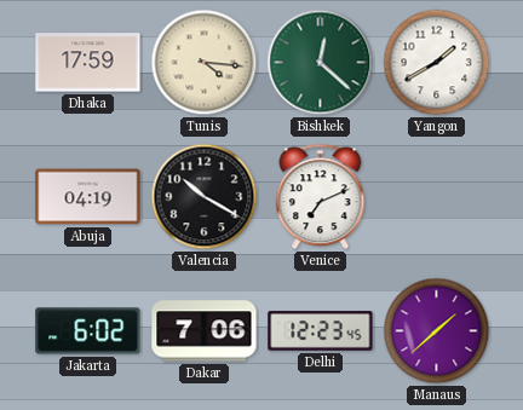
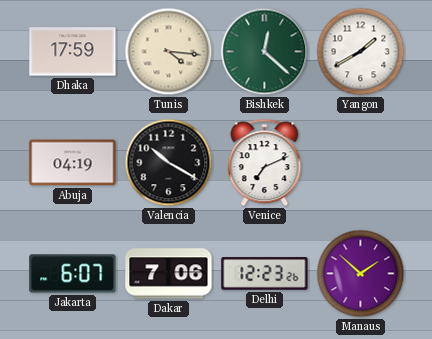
Jakarta: 6:02 -> 6:07 (73, 274)
Delhi: 12:23:45 -> 12:23:26 (265, 274)
Manaus: 1:38 -> 1:52 (361, 274)
